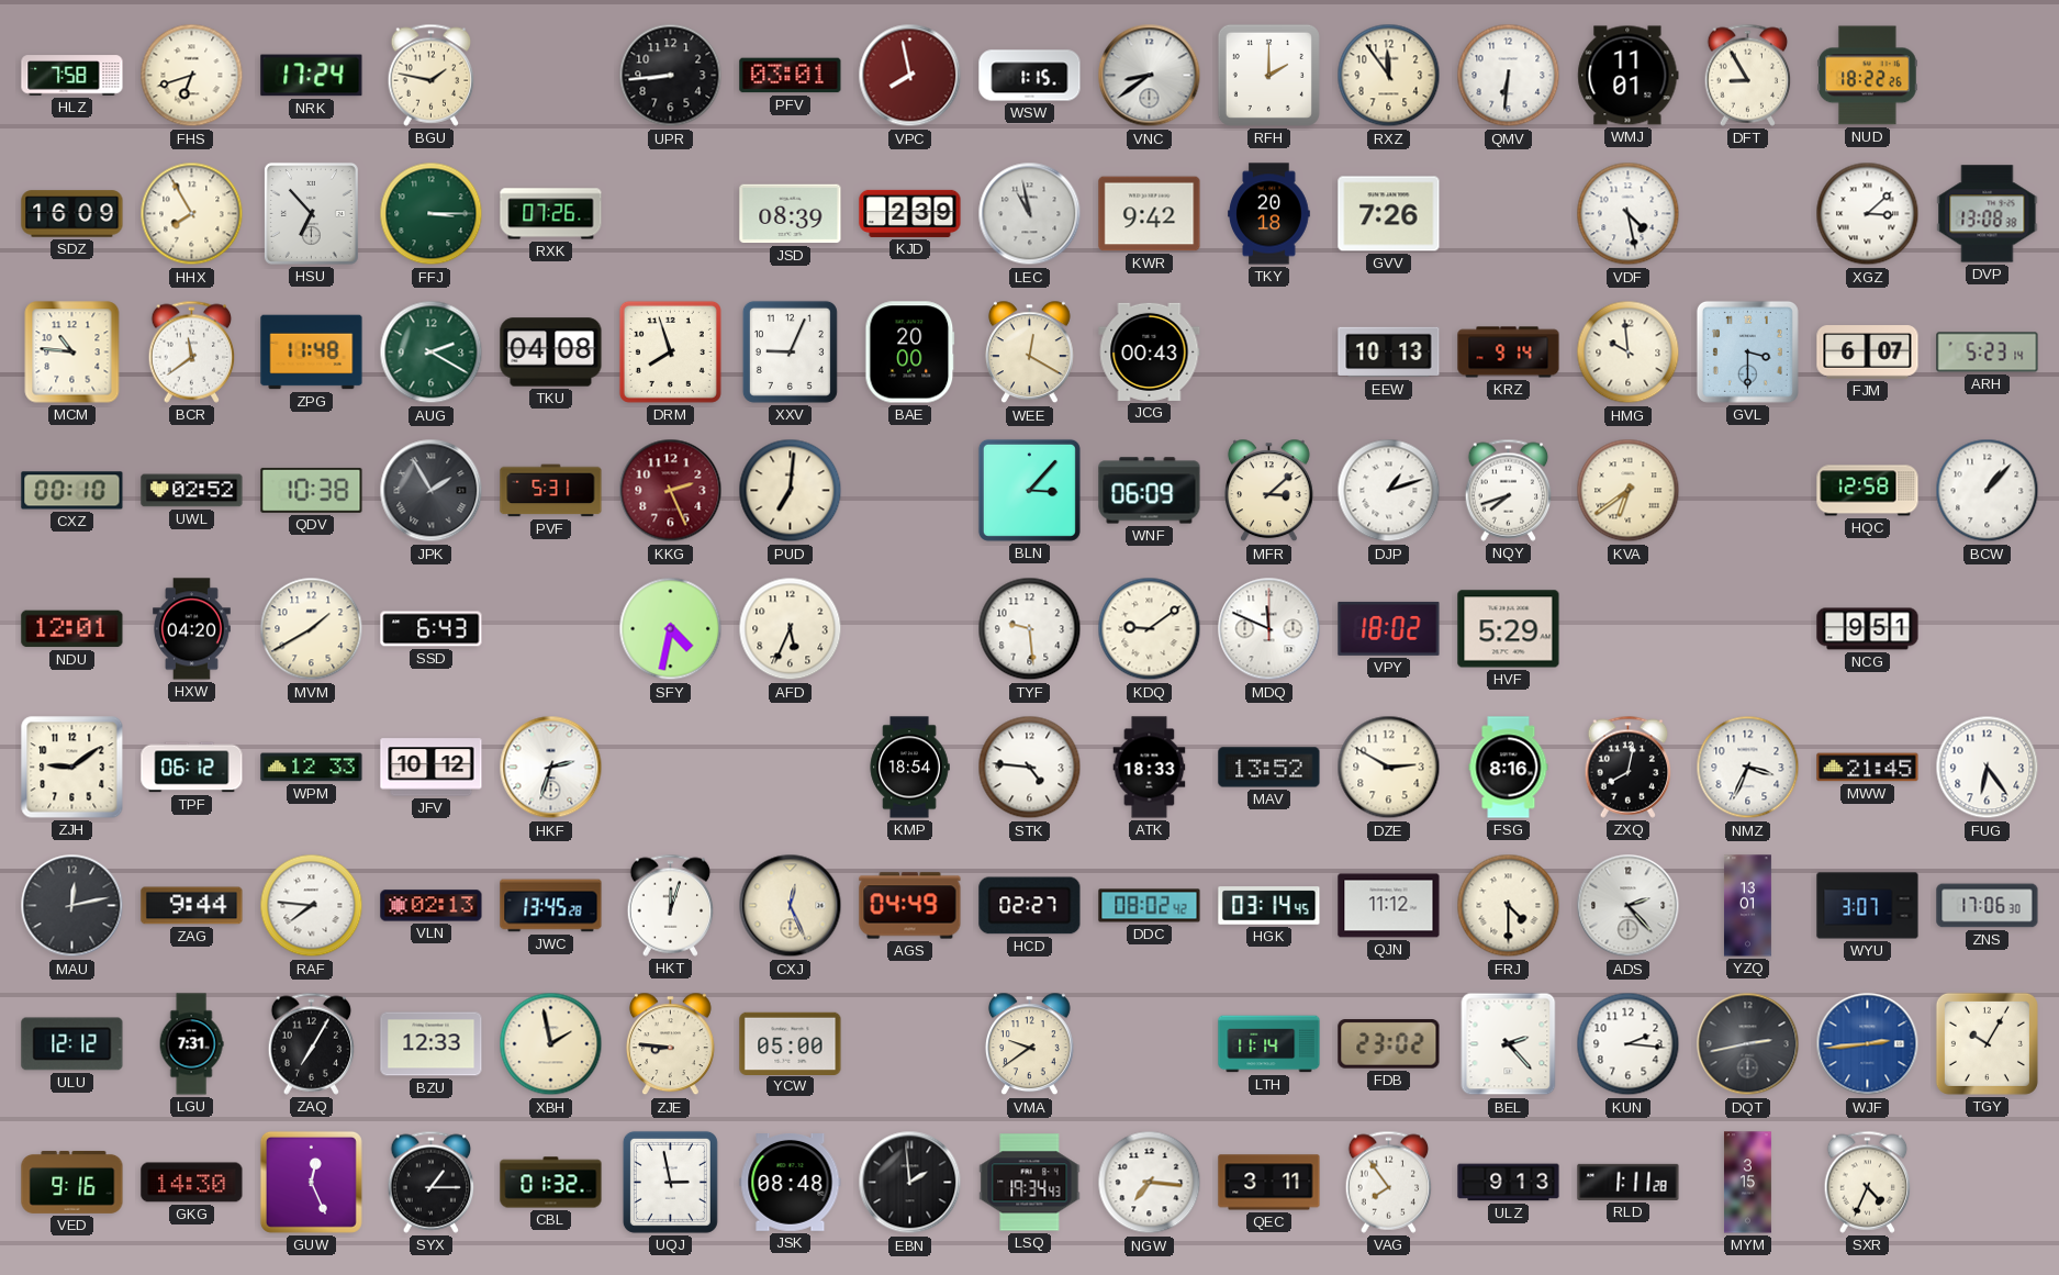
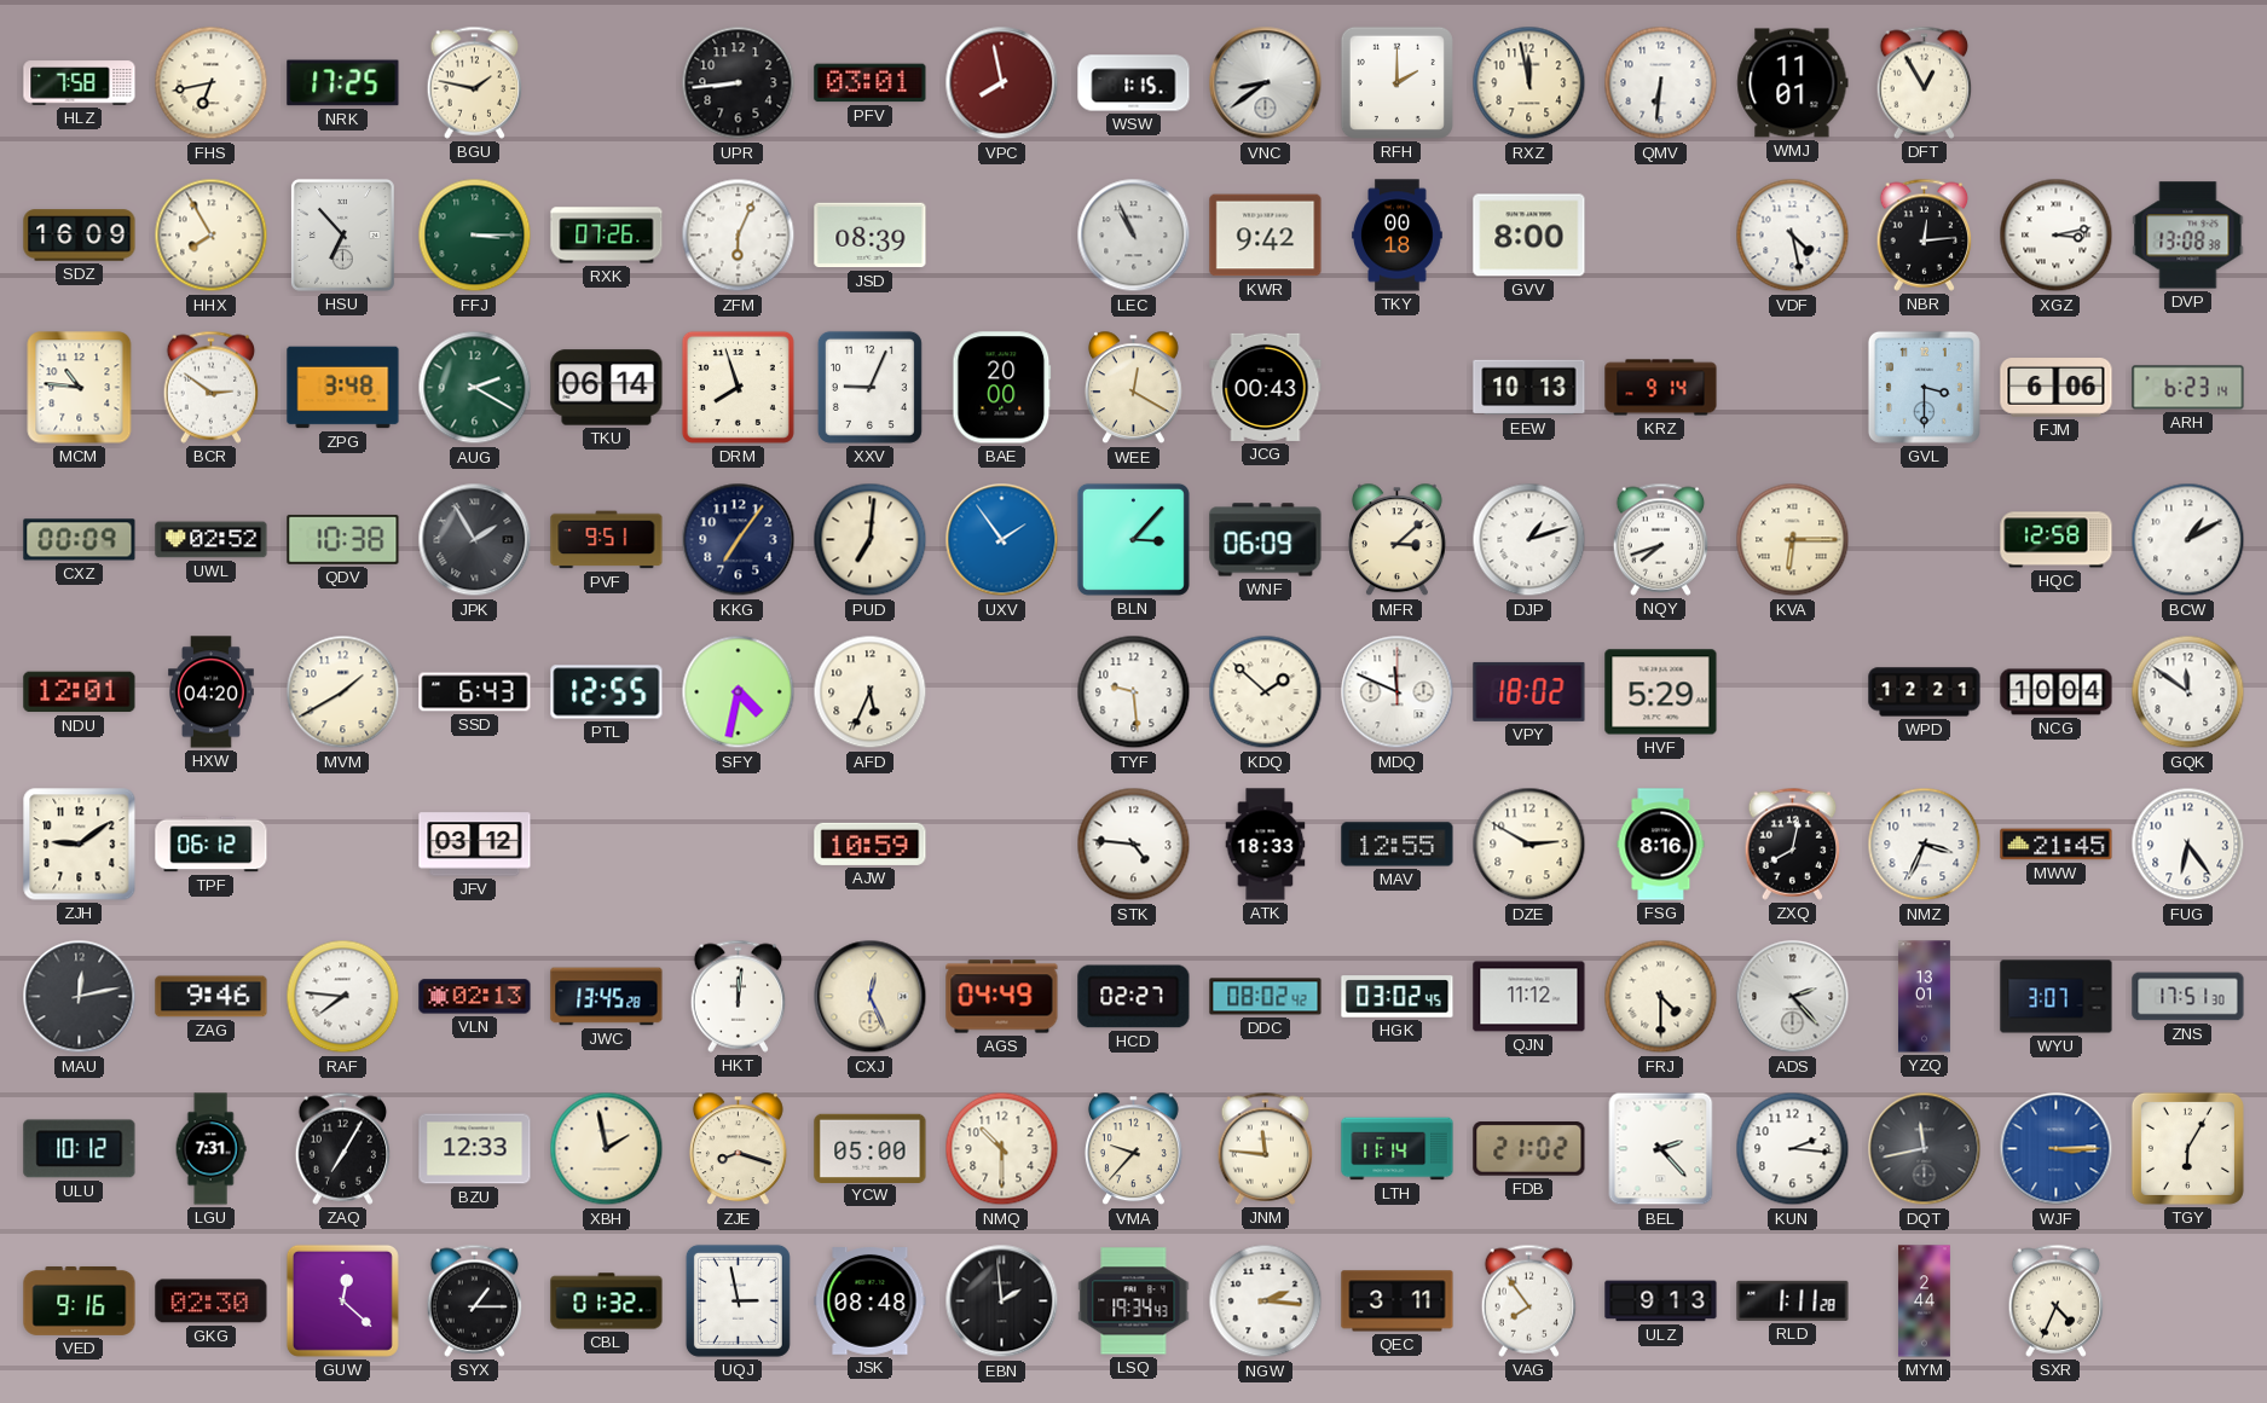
FHS: 6:42 -> 6:43 (212, 83)
NRK: 17:24 -> 17:25 (343, 83)
RXZ: 11:54 -> 11:58 (1529, 83)
DFT: 8:55 -> 12:55 (1925, 82)
NUD: 18:22 -> none (1868, 76)
ZFM: none -> 6:04 (739, 236)
KJD: 2:39 -> none (910, 213)
LEC: 10:58 -> 10:56 (1134, 236)
TKY: 20:18 -> 00:18 (1398, 236)
GVV: 7:26 -> 8:00 (1529, 236)
NBR: none -> 12:14 (1925, 234)
XGZ: 3:08 -> 3:13 (2057, 236)
BCR: 11:39 -> 2:51 (212, 387)
ZPG: 11:48 -> 3:48 (343, 388)
TKU: 04:08 -> 06:14 (607, 388)
HMG: 9:59 -> none (1629, 353)
FJM: 6:07 -> 6:06 (2057, 388)
ARH: 5:23 -> 6:23 (2188, 388)
CXZ: 00:10 -> 00:09 (80, 540)
PVF: 5:31 -> 9:51 (607, 540)
KKG: 2:26 -> 7:06 (739, 540)
KKG dial: burgundy -> navy (739, 540)
UXV: none -> 1:54 (1002, 540)
KVA: 6:39 -> 6:15 (1793, 540)
BCW: 1:07 -> 1:10 (2188, 540)
PTL: none -> 12:55 (607, 692)
KDQ: 9:09 -> 1:52 (1266, 692)
WPD: none -> 12:21 (1925, 692)
NCG: 9:51 -> 10:04 (2057, 692)
GQK: none -> 11:51 (2188, 692)
WPM: 12:33 -> none (312, 768)
JFV: 10:12 -> 03:12 (475, 845)
HKF: 2:33 -> none (551, 768)
AJW: none -> 10:59 (871, 843)
KMP: 18:54 -> none (909, 768)
MAV: 13:52 -> 12:55 (1398, 845)
ZAG: 9:44 -> 9:46 (212, 997)
HKT: 12:03 -> 12:01 (739, 996)
HGK: 03:14 -> 03:02 (1398, 997)
ZNS: 17:06 -> 17:51 (2188, 997)
ULU: 12:12 -> 10:12 (80, 1149)
ZJE: 8:46 -> 8:18 (738, 1149)
NMQ: none -> 10:30 (1002, 1149)
VMA: 9:39 -> 9:37 (1133, 1149)
JNM: none -> 11:46 (1266, 1148)
FDB: 23:02 -> 21:02 (1529, 1149)
DQT: 2:43 -> 11:43 (1925, 1149)
WJF: 2:44 -> 3:15 (2057, 1149)
TGY: 10:05 -> 6:05 (2187, 1148)
GKG: 14:30 -> 02:30 (212, 1301)
GUW: 12:26 -> 12:22 (342, 1300)
NGW: 7:16 -> 2:16 (1266, 1301)
MYM: 3:15 -> 2:44 (1925, 1301)
